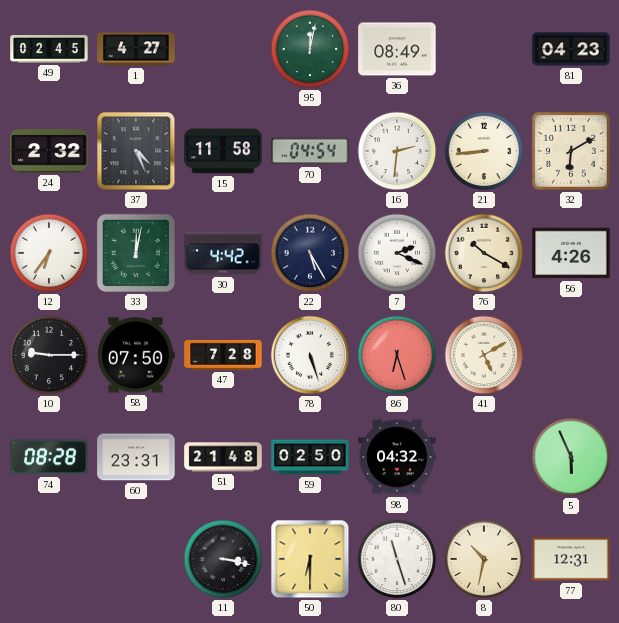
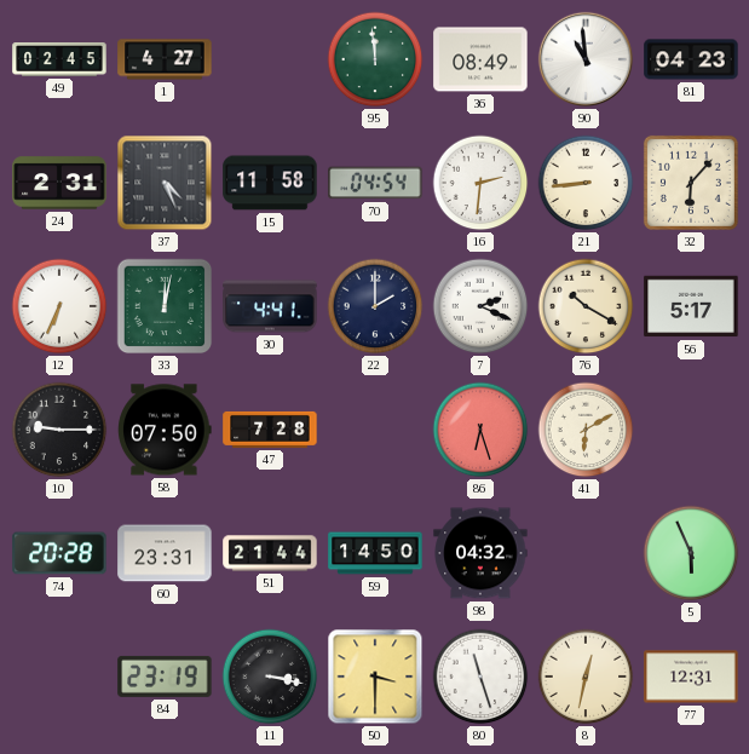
95: 12:02 -> 11:59 (375, 59)
90: none -> 10:59 (586, 59)
24: 2:32 -> 2:31 (59, 183)
32: 6:10 -> 6:07 (691, 183)
12: 6:36 -> 6:34 (59, 306)
30: 4:42 -> 4:41 (270, 306)
22: 5:25 -> 2:00 (375, 306)
56: 4:26 -> 5:17 (691, 306)
78: 5:27 -> none (310, 355)
41: 5:10 -> 6:10 (586, 430)
74: 08:28 -> 20:28 (59, 553)
51: 21:48 -> 21:44 (270, 553)
59: 02:50 -> 14:50 (375, 553)
84: none -> 23:19 (165, 677)
50: 6:30 -> 3:30 (375, 677)
8: 10:32 -> 12:32 (586, 677)
